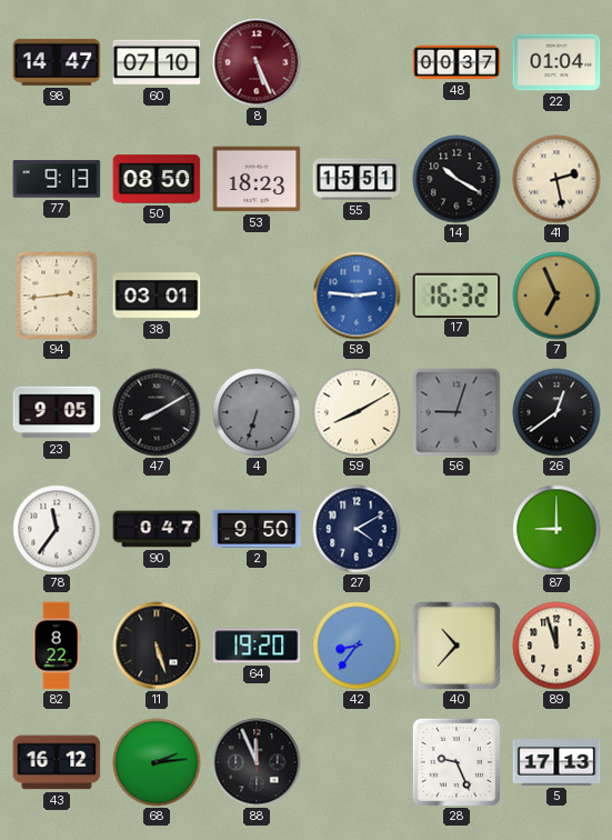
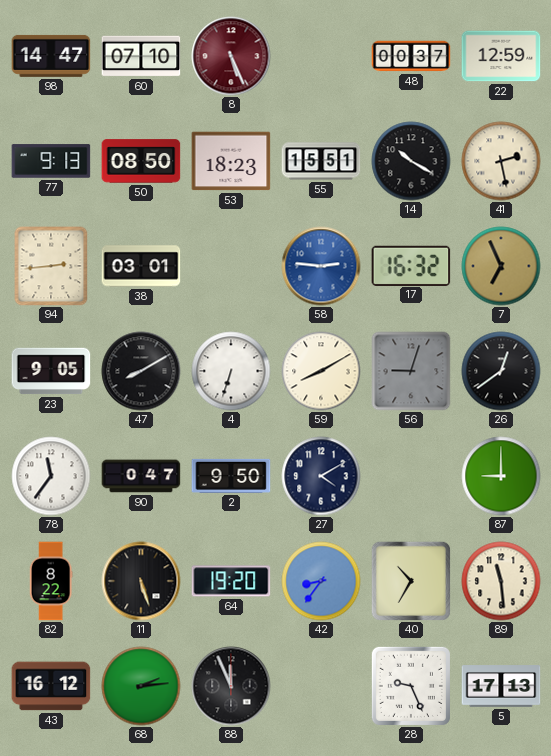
22: 01:04 -> 12:59 (501, 56)
4 dial: grey -> white (231, 371)
40: 10:37 -> 10:35 (411, 581)
89: 11:57 -> 11:29 (501, 581)
